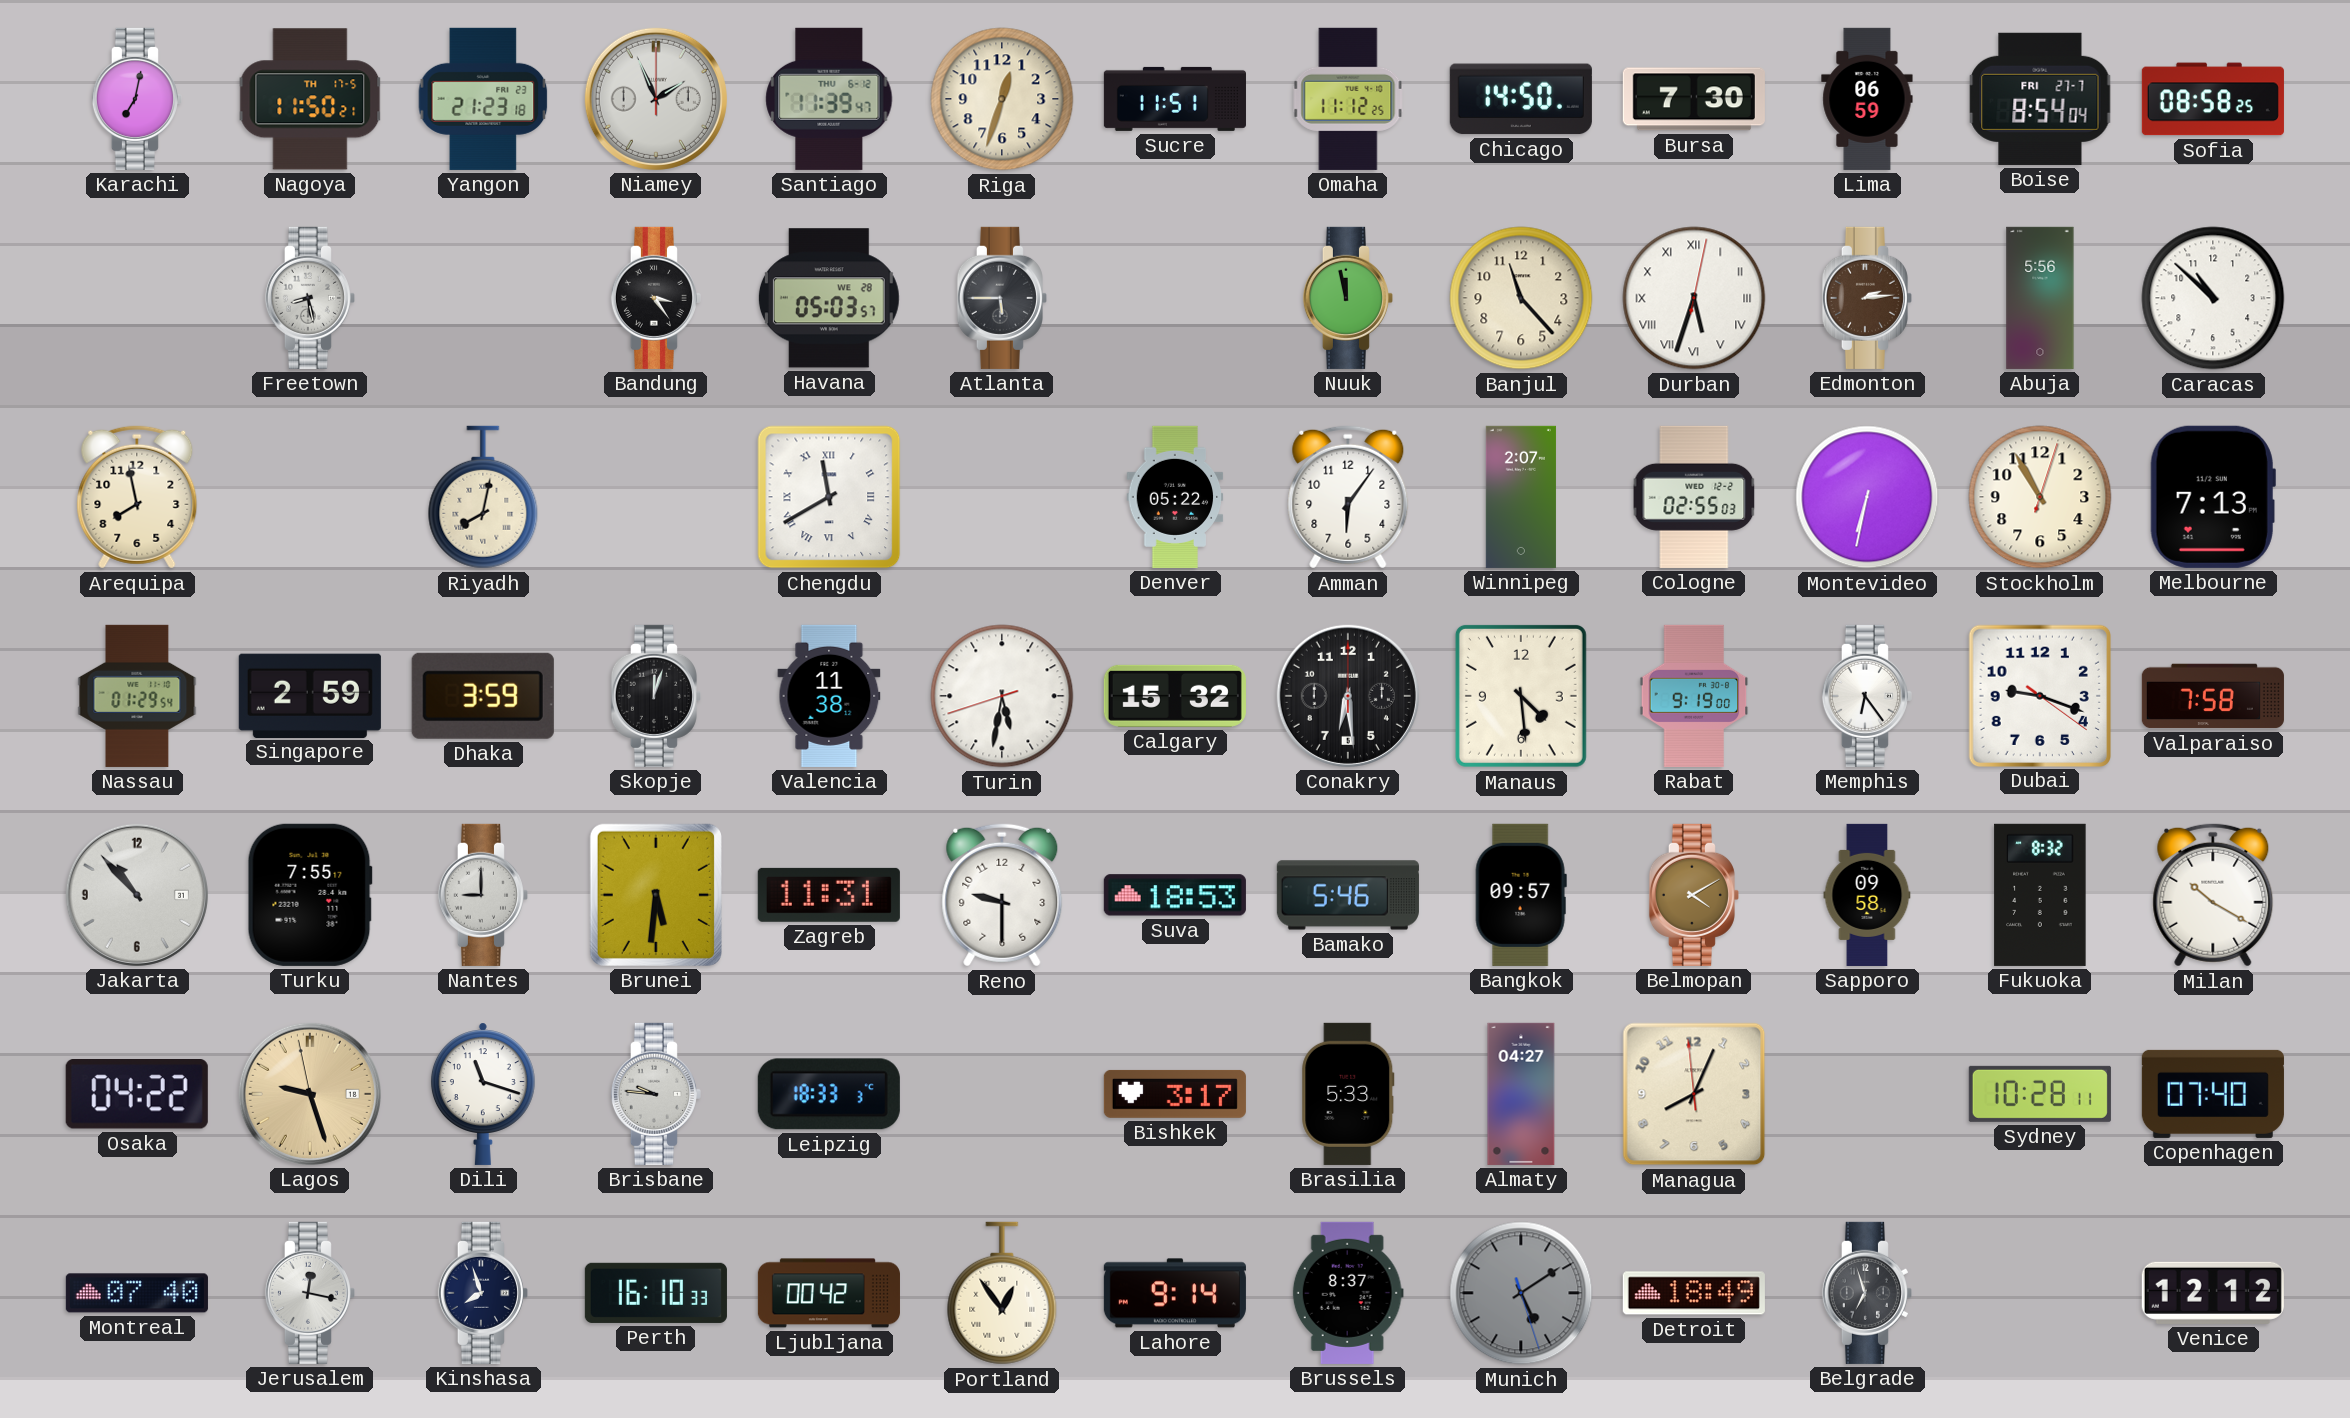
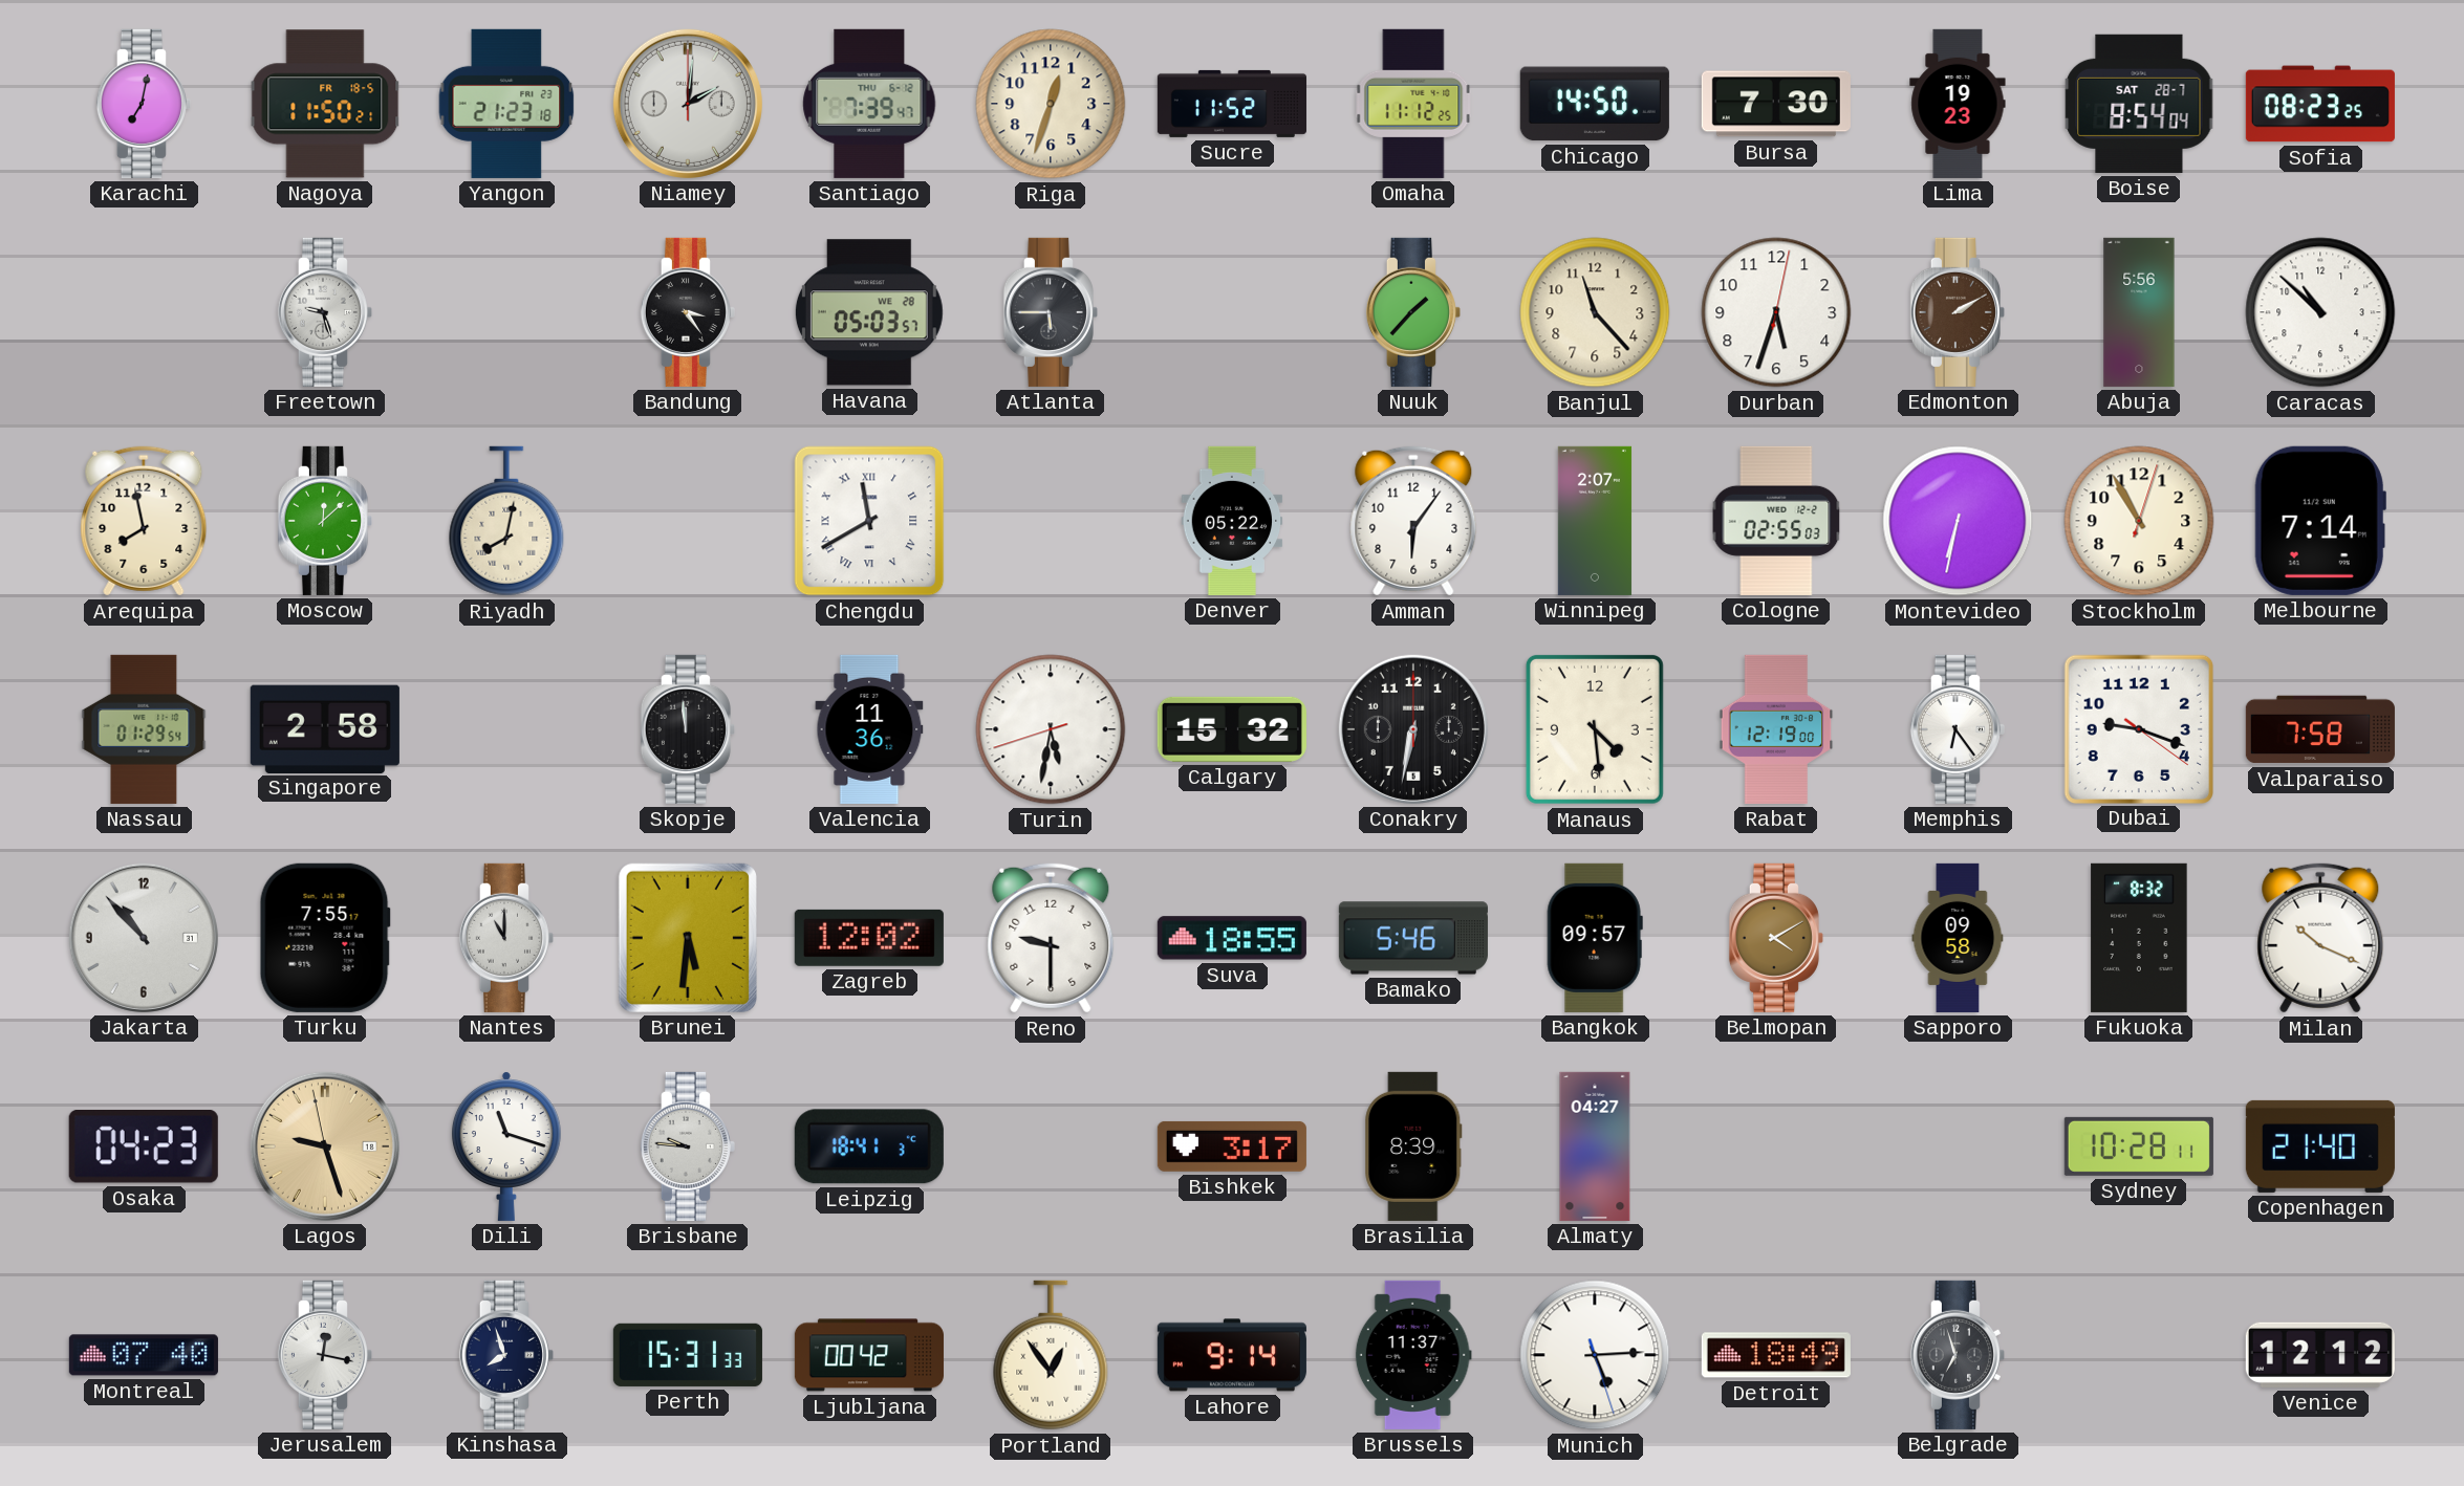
Nagoya date: TH 17-5 -> FR 18-5 (325, 104)
Niamey: 1:56 -> 2:01 (688, 104)
Santiago: 11:39 -> 7:39 (869, 104)
Sucre: 11:51 -> 11:52 (1232, 104)
Lima: 06:59 -> 19:23 (1958, 104)
Boise date: FRI 27-7 -> SAT 28-7 (2139, 104)
Sofia: 08:58 -> 08:23 (2320, 104)
Freetown: 8:28 -> 9:27 (325, 312)
Nuuk: 11:58 -> 1:37 (1413, 312)
Durban numerals: Roman -> Arabic (1776, 312)
Edmonton: 2:14 -> 2:10 (1958, 312)
Moscow: none -> 12:08 (325, 521)
Melbourne: 7:13 -> 7:14 (2320, 521)
Singapore: 2:59 -> 2:58 (325, 728)
Dhaka: 3:59 -> none (483, 696)
Skopje: 12:03 -> 11:59 (688, 729)
Valencia: 11:38 -> 11:36 (869, 729)
Conakry: 6:29 -> 6:32 (1413, 729)
Rabat: 9:19 -> 12:19 (1776, 729)
Nantes: 9:00 -> 11:00 (506, 938)
Zagreb: 11:31 -> 12:02 (869, 938)
Suva: 18:53 -> 18:55 (1232, 938)
Milan: 10:20 -> 10:19 (2320, 938)
Osaka: 04:22 -> 04:23 (144, 1148)
Leipzig: 18:33 -> 18:41 (869, 1146)
Brasilia: 5:33 -> 8:39 (1413, 1146)
Managua: 8:03 -> none (1694, 1094)
Copenhagen: 07:40 -> 21:40 (2320, 1146)
Perth: 16:10 -> 15:31 (688, 1355)
Brussels: 8:37 -> 11:37 (1413, 1355)
Munich: 5:09 -> 5:14 (1595, 1355)
Munich dial: grey -> white (1595, 1355)
